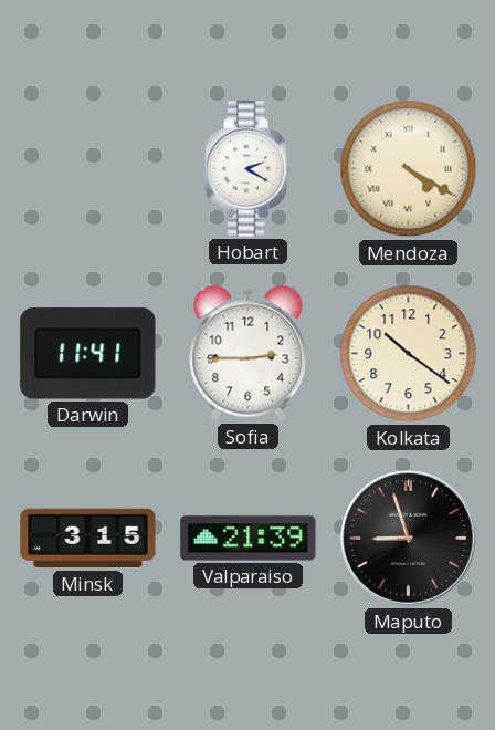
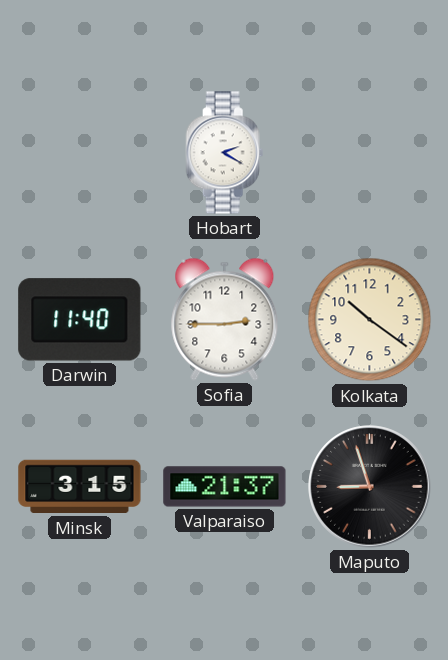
Mendoza: 4:20 -> none (409, 169)
Darwin: 11:41 -> 11:40 (80, 320)
Valparaiso: 21:39 -> 21:37 (225, 487)
